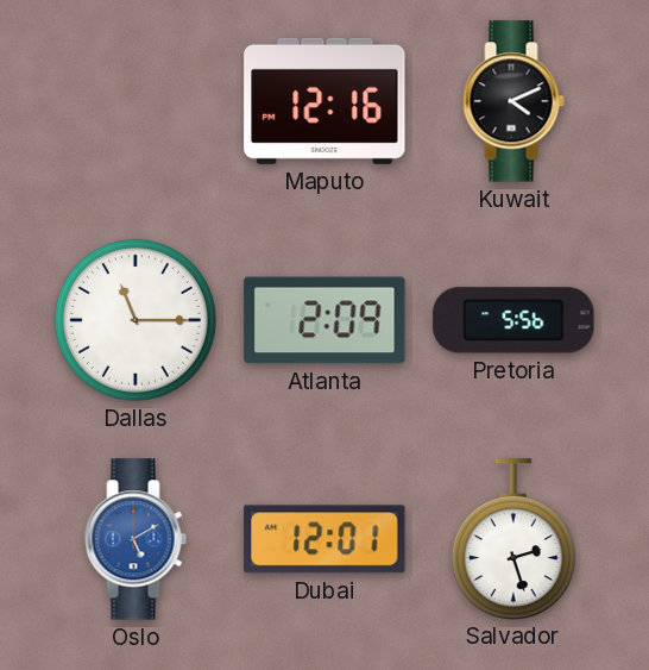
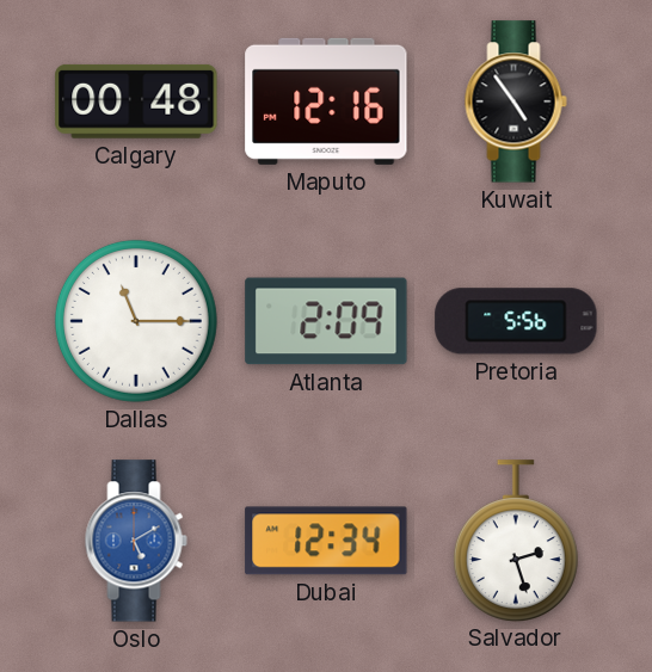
Calgary: none -> 00:48 (136, 101)
Kuwait: 4:11 -> 4:54 (516, 101)
Dubai: 12:01 -> 12:34 (326, 541)
